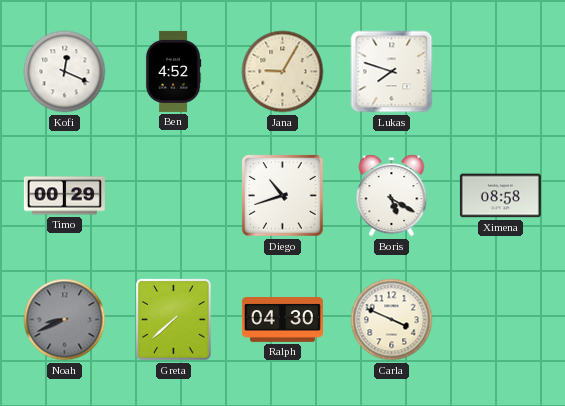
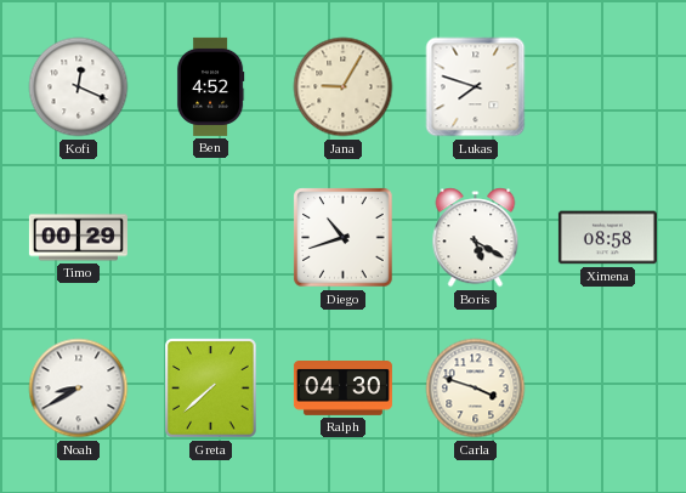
Noah: 8:41 -> 8:40 (79, 389)
Noah dial: grey -> white (79, 389)
Carla: 3:49 -> 3:48 (476, 389)
